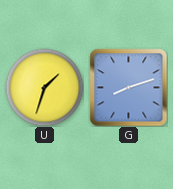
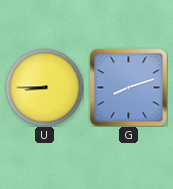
U: 1:33 -> 8:45 (44, 87)
